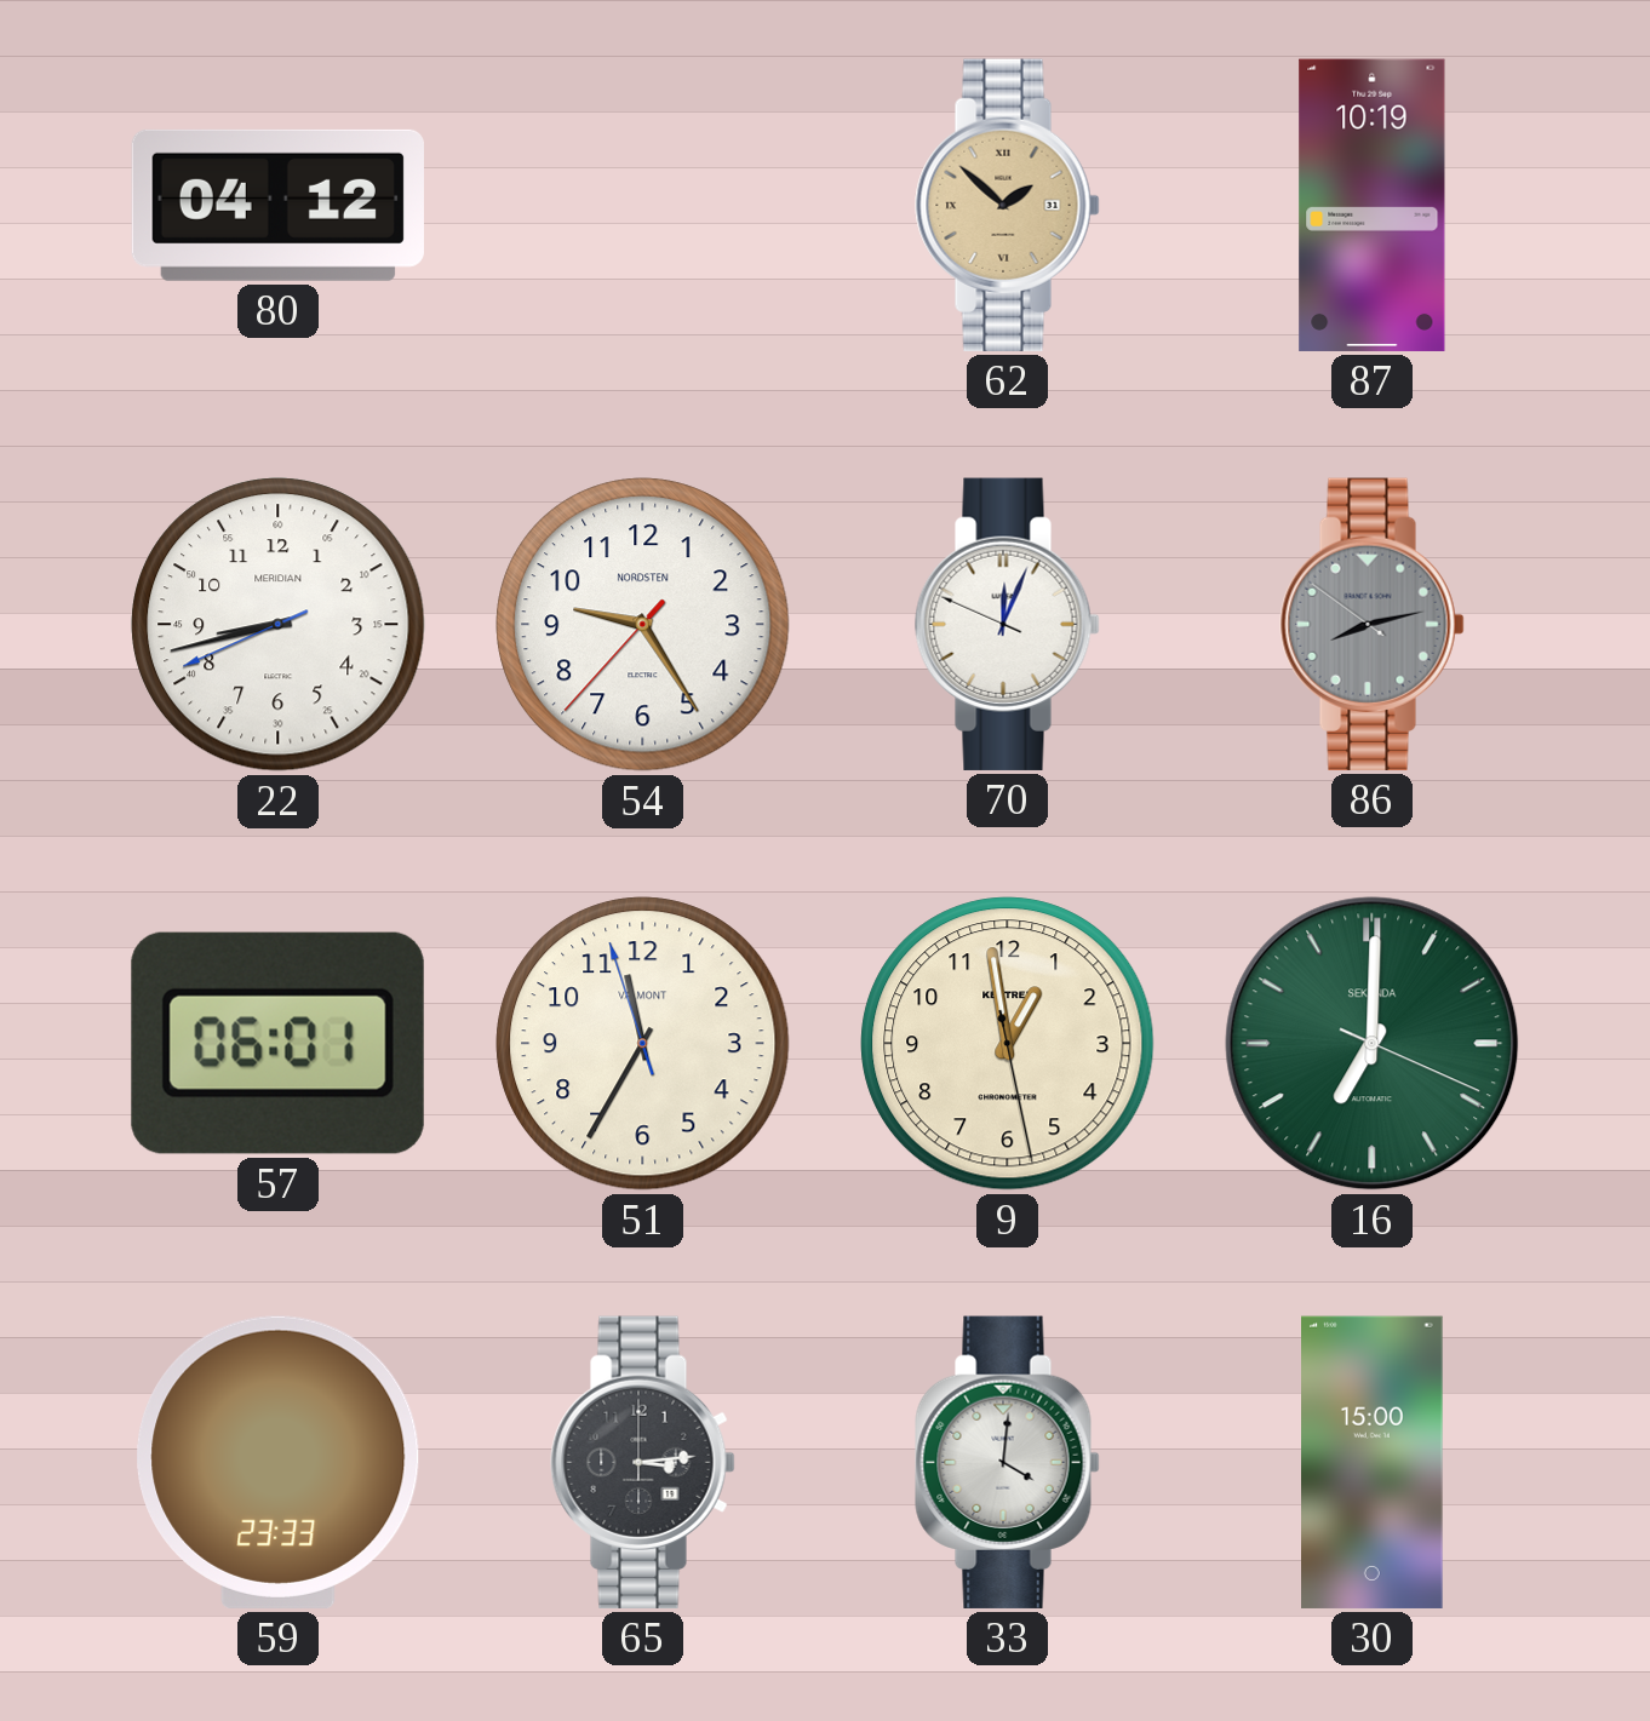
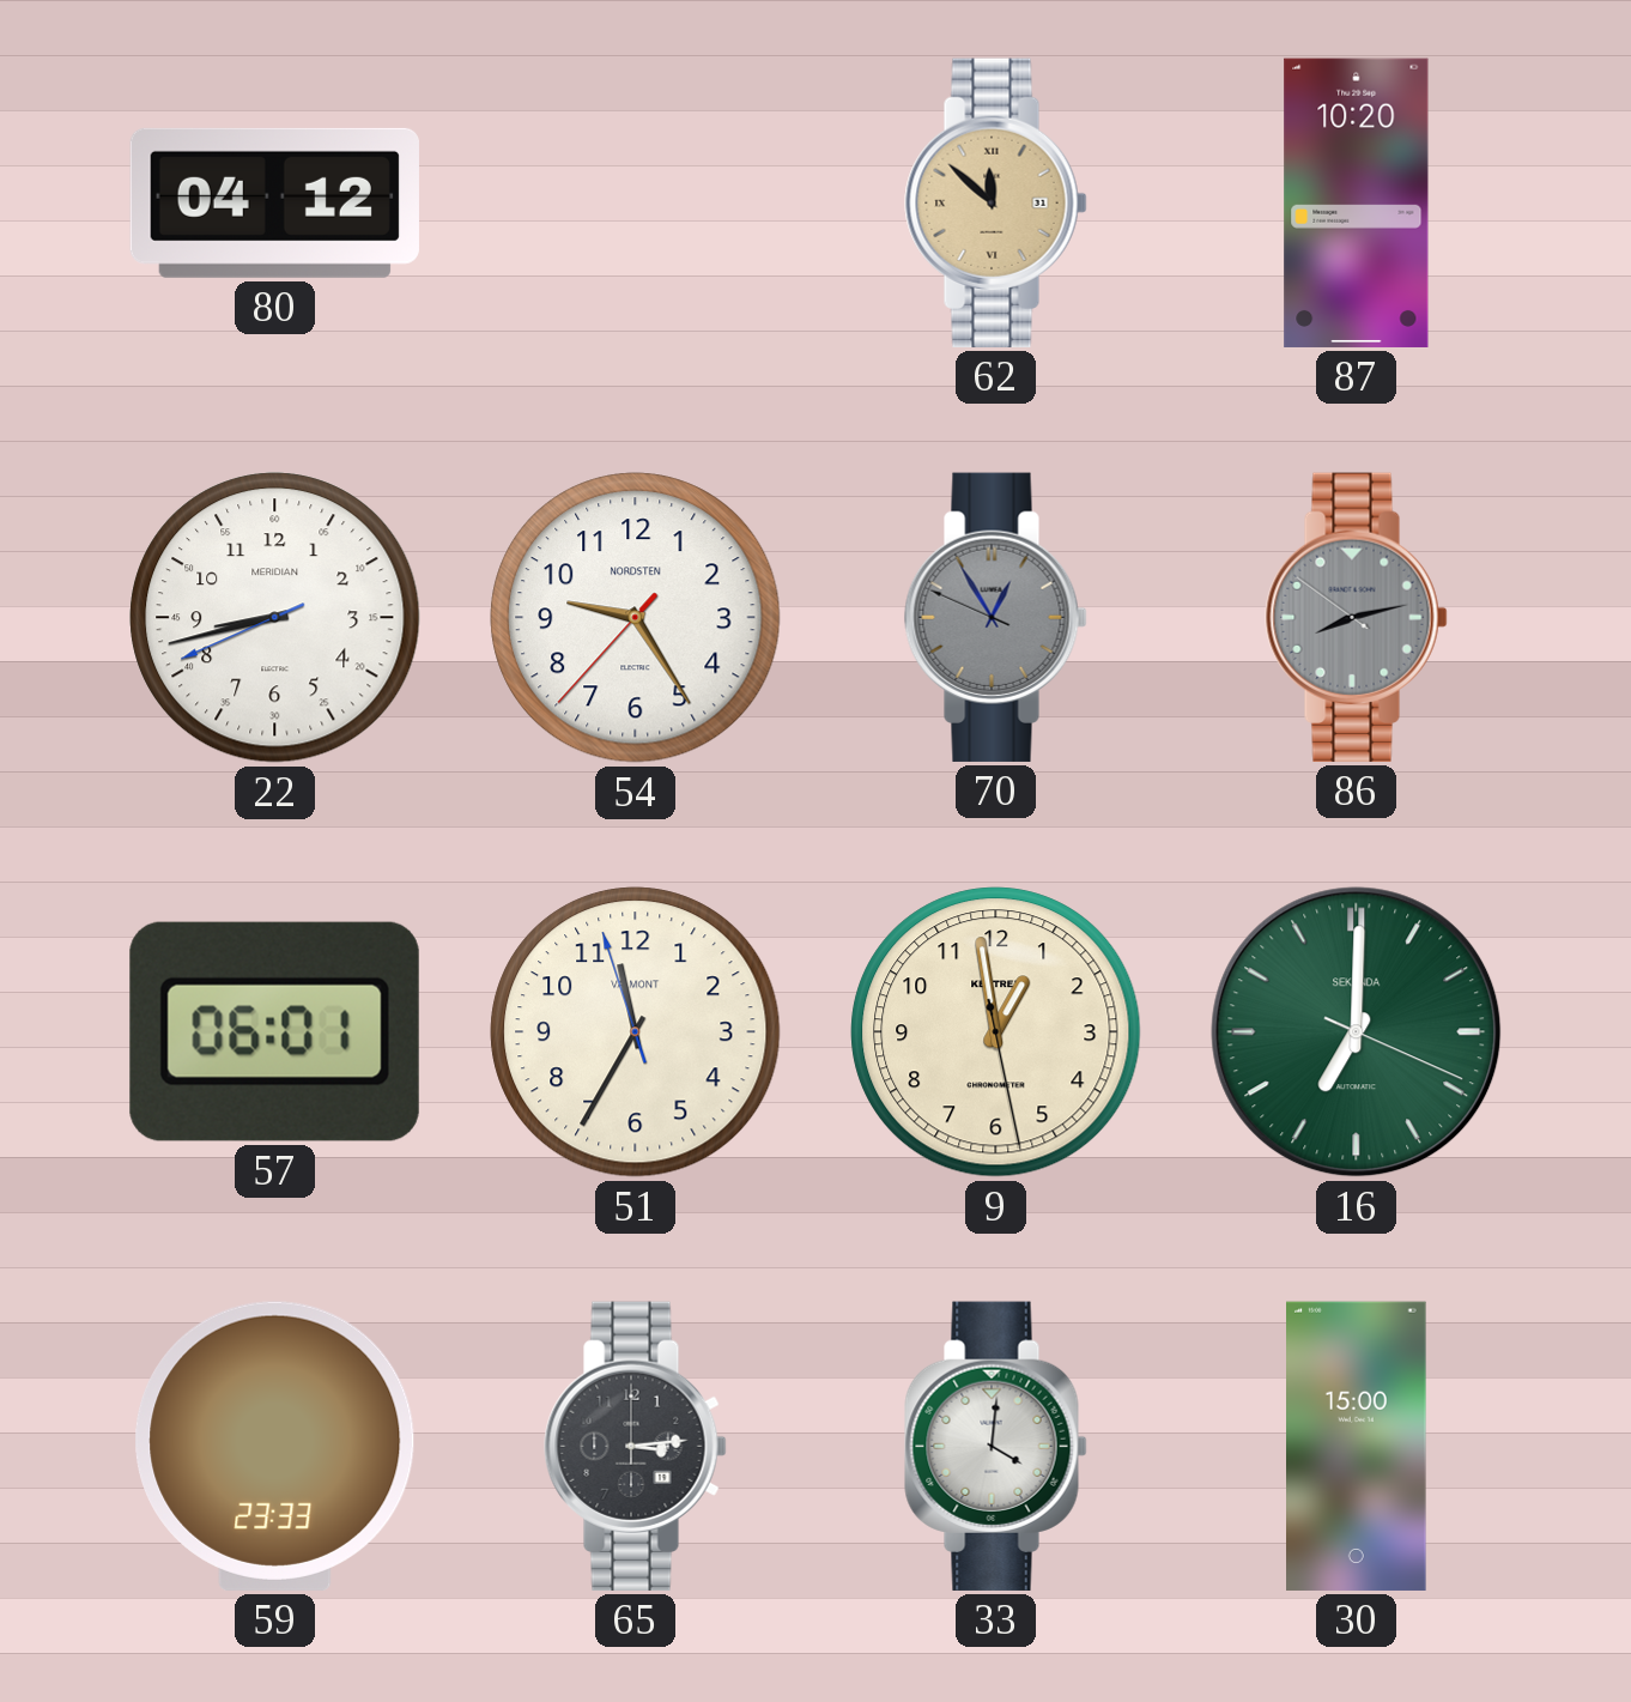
62: 1:52 -> 11:52 (996, 202)
87: 10:19 -> 10:20 (1357, 202)
70: 12:03 -> 12:54 (996, 617)
70 dial: white -> grey (996, 617)
